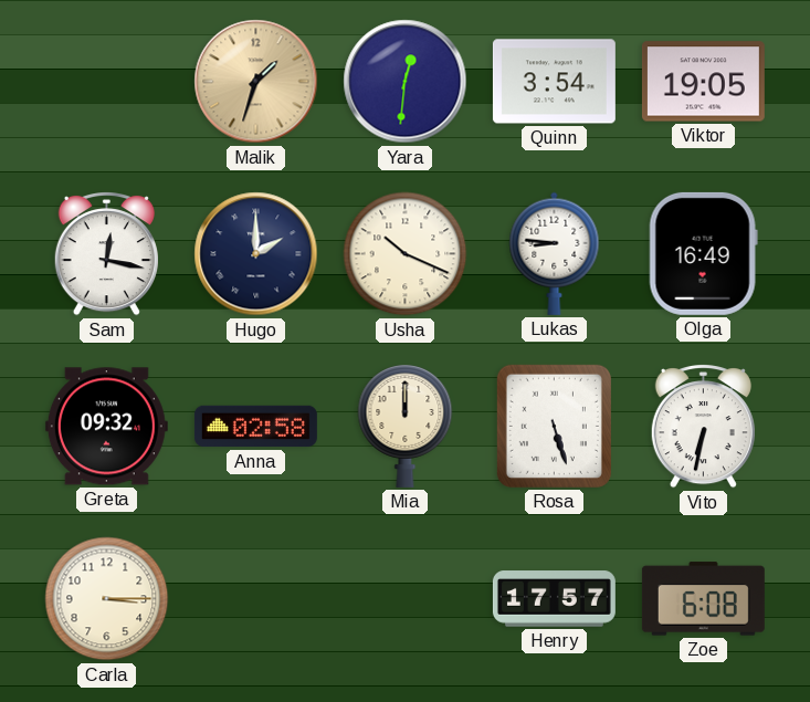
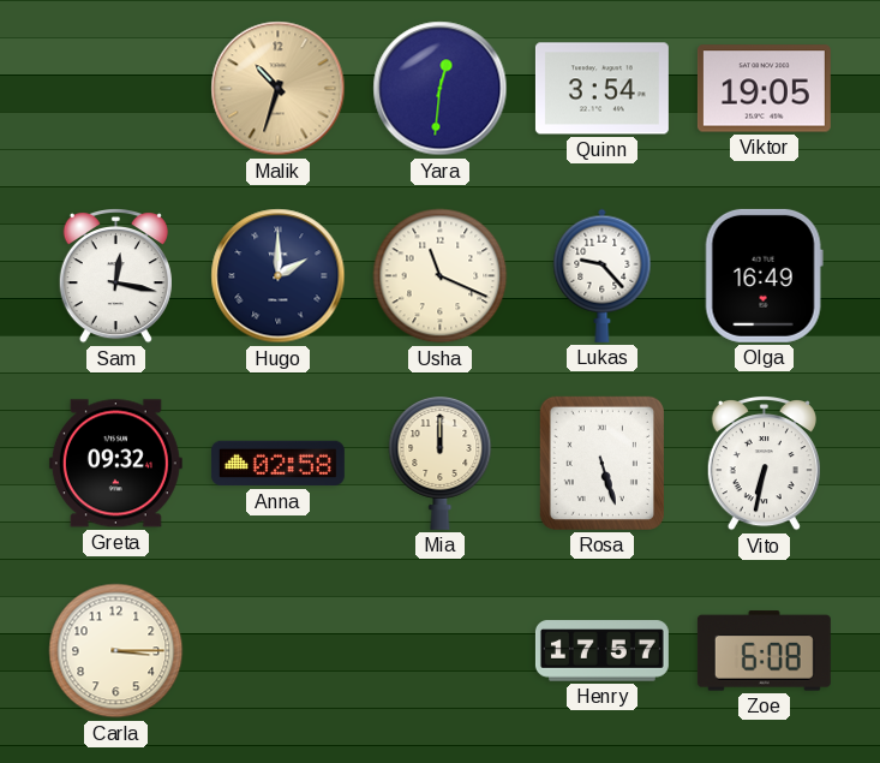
Malik: 1:33 -> 10:33 (279, 89)
Usha: 10:19 -> 11:19 (441, 276)
Lukas: 8:46 -> 9:23 (603, 275)
